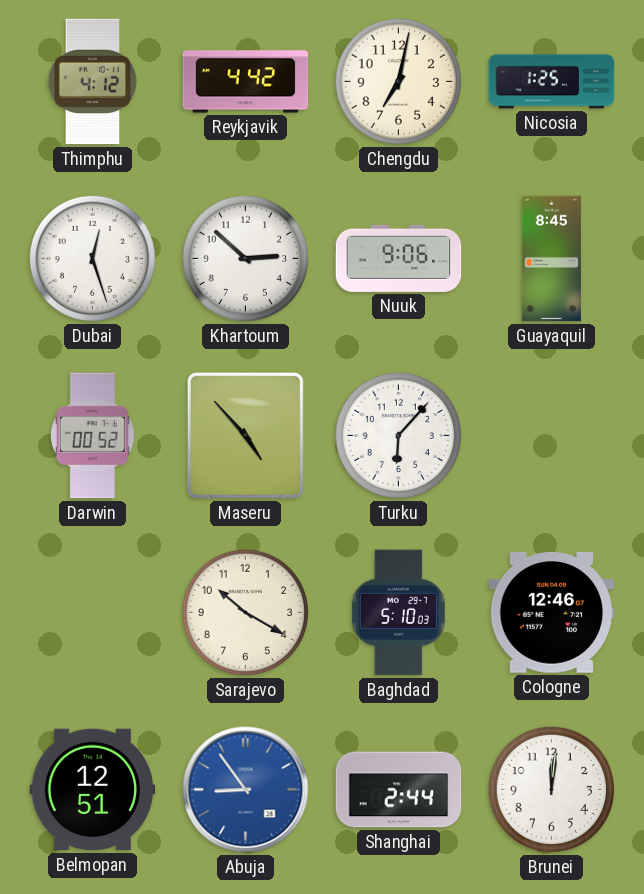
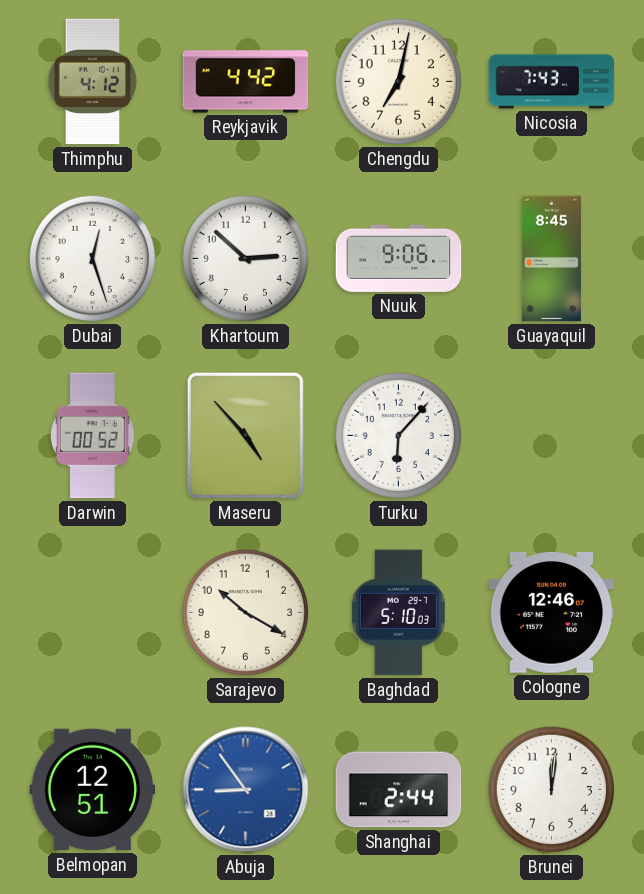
Nicosia: 1:25 -> 7:43 (552, 82)
